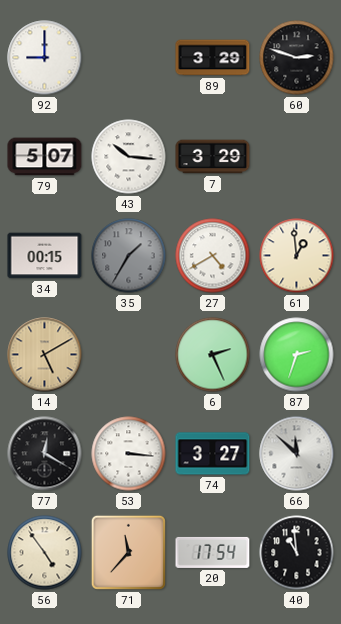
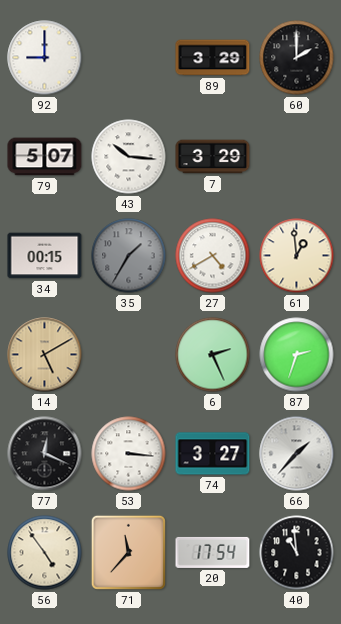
60: 2:48 -> 2:00 (297, 58)
77: 12:20 -> 12:19 (45, 454)
66: 11:52 -> 1:37 (297, 454)
